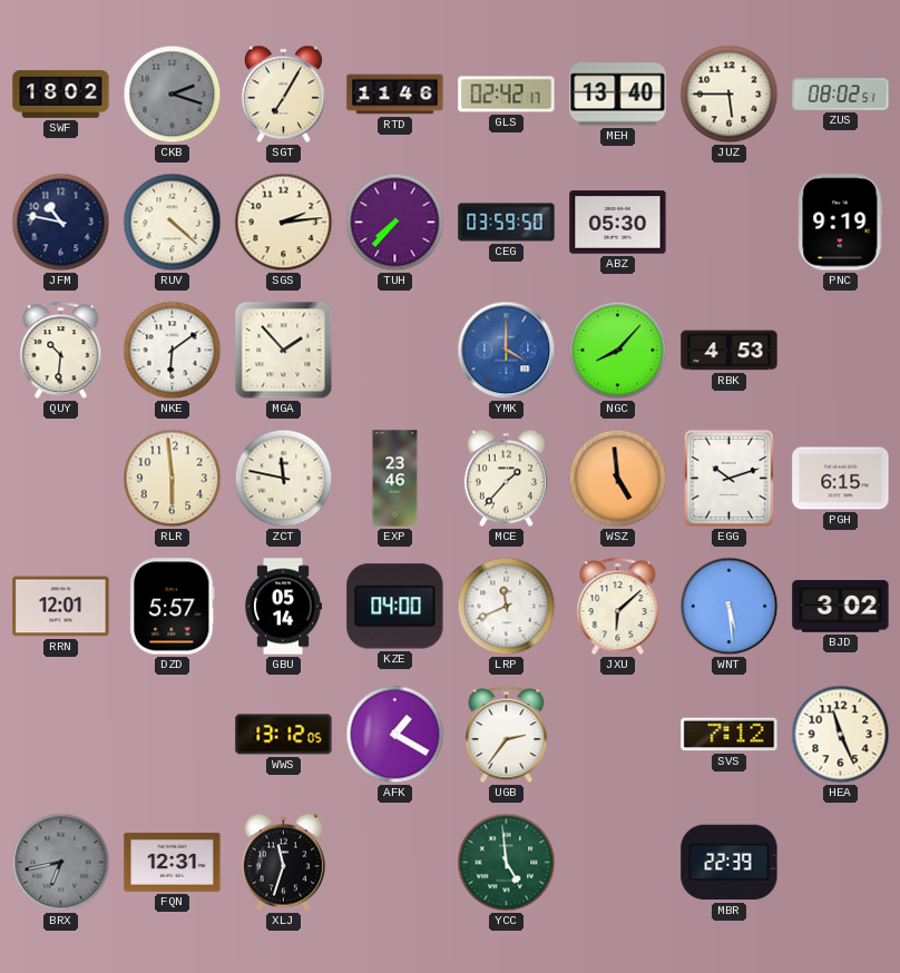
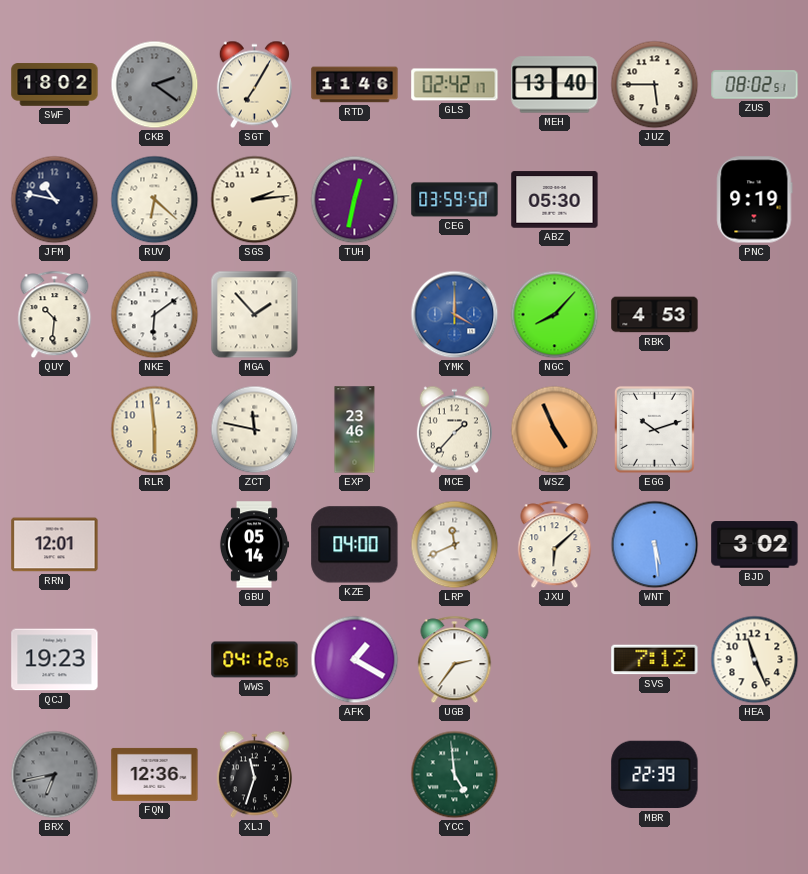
CKB: 2:18 -> 2:21 (155, 85)
RUV: 4:22 -> 6:22 (155, 200)
TUH: 7:37 -> 12:32 (355, 200)
WSZ: 4:59 -> 4:56 (555, 430)
PGH: 6:15 -> none (841, 479)
DZD: 5:57 -> none (173, 607)
QCJ: none -> 19:23 (55, 660)
WWS: 13:12 -> 04:12 (255, 660)
FQN: 12:31 -> 12:36 (155, 774)
